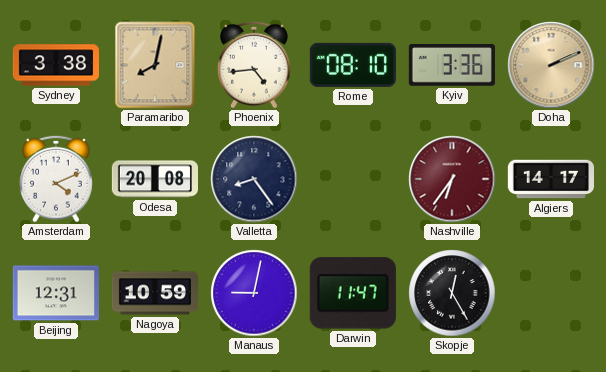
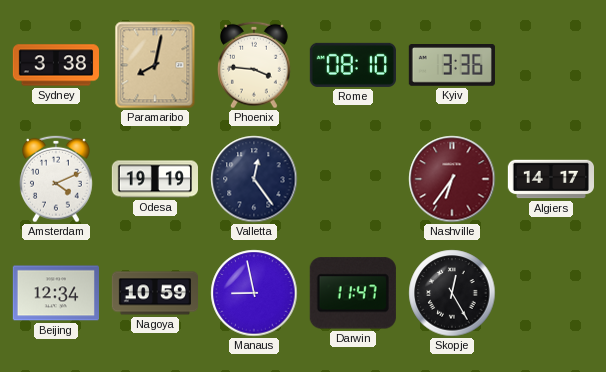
Phoenix: 4:44 -> 3:46 (255, 65)
Doha: 2:11 -> none (551, 65)
Odesa: 20:08 -> 19:19 (154, 179)
Valletta: 8:24 -> 12:24 (254, 179)
Beijing: 12:31 -> 12:34 (56, 293)
Manaus: 9:02 -> 8:58 (254, 293)
